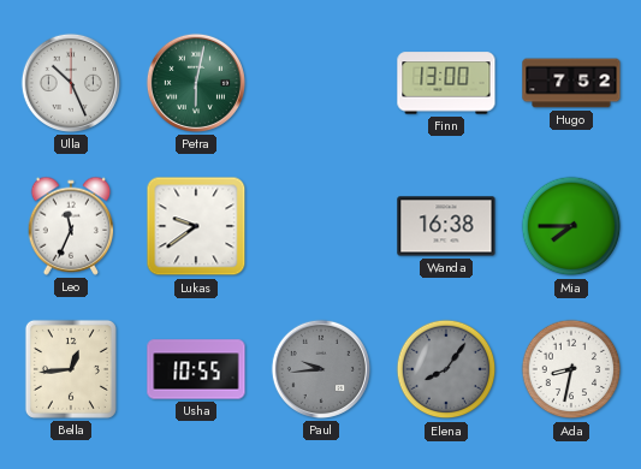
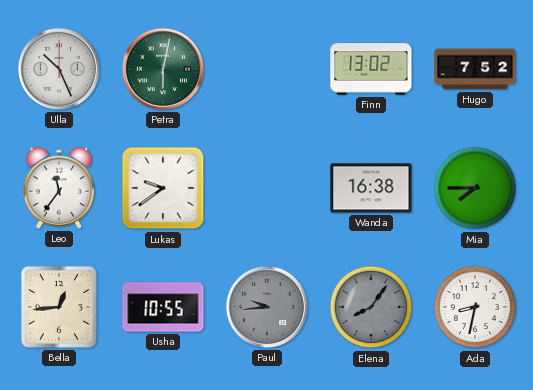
Finn: 13:00 -> 13:02 (371, 69)
Leo: 11:34 -> 11:36 (59, 188)
